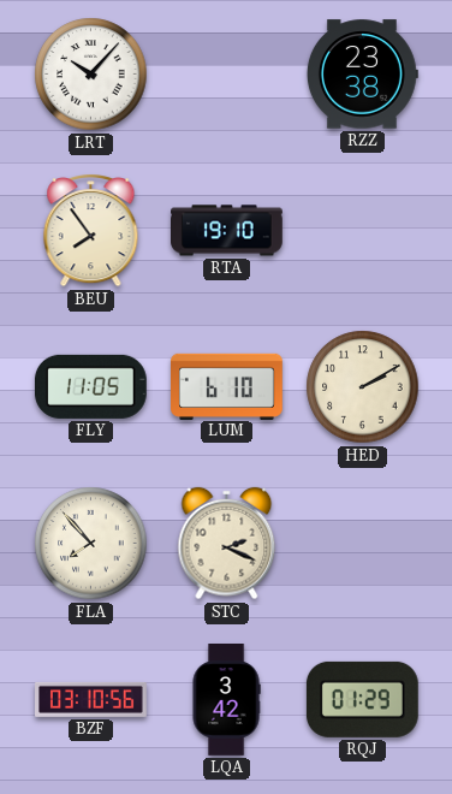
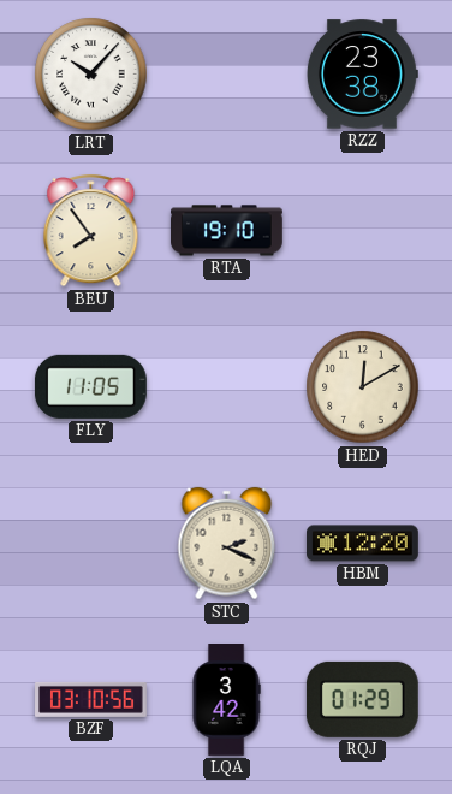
LUM: 6:10 -> none (227, 386)
HED: 2:10 -> 12:10 (363, 387)
FLA: 7:53 -> none (91, 544)
HBM: none -> 12:20 (363, 544)
